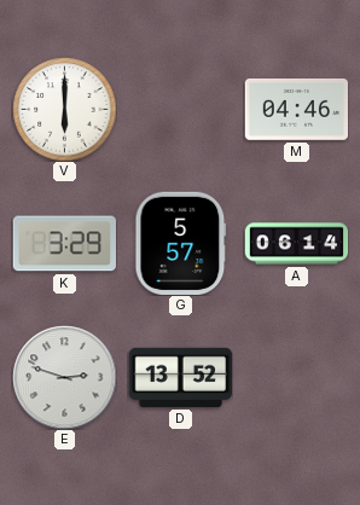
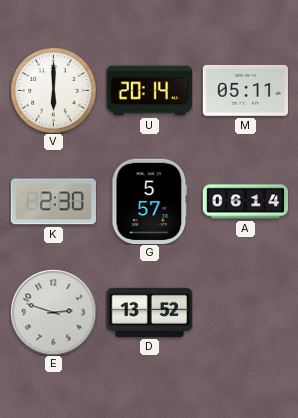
U: none -> 20:14 (149, 91)
M: 04:46 -> 05:11 (245, 90)
K: 3:29 -> 2:30 (53, 202)
